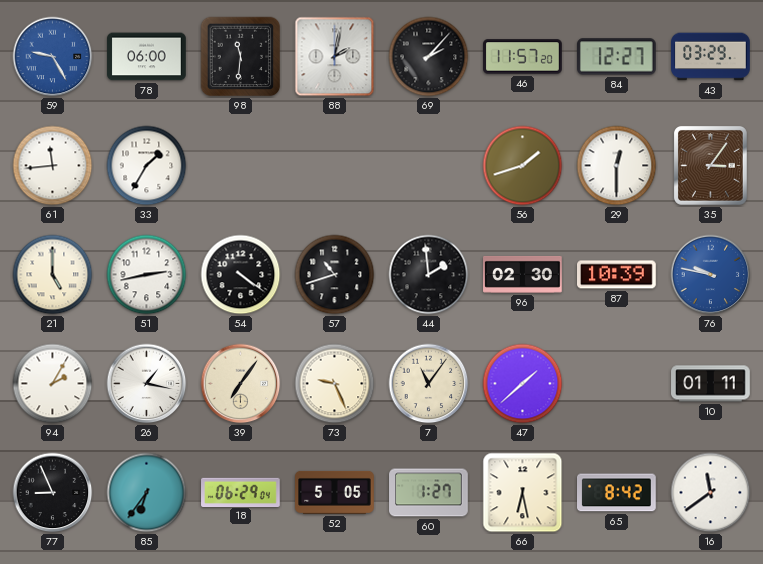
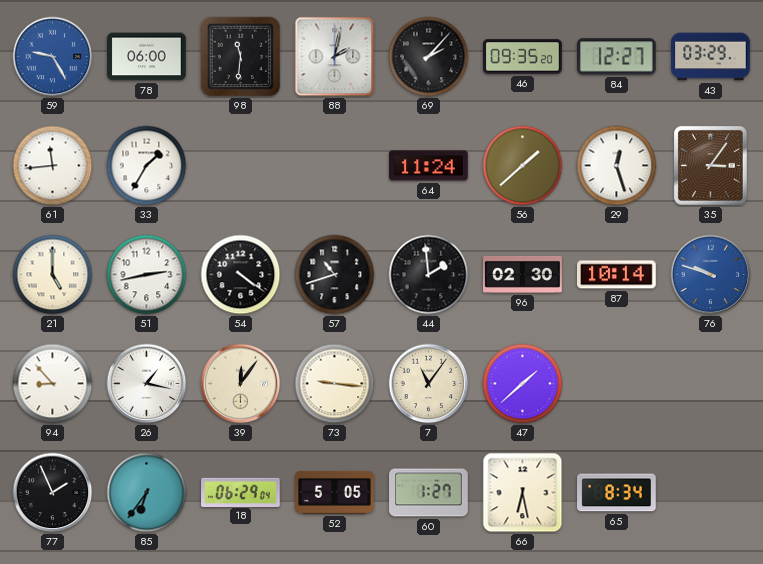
46: 11:57 -> 09:35 (523, 57)
64: none -> 11:24 (429, 166)
56: 1:42 -> 1:38 (523, 166)
29: 12:30 -> 12:27 (617, 166)
87: 10:39 -> 10:14 (617, 275)
76: 9:47 -> 9:48 (711, 275)
94: 2:05 -> 8:53 (53, 384)
39: 7:06 -> 12:06 (241, 384)
73: 9:26 -> 9:16 (335, 384)
10: 01:11 -> none (711, 384)
77: 8:56 -> 1:56 (53, 493)
65: 8:42 -> 8:34 (617, 493)
16: 11:39 -> none (711, 493)
